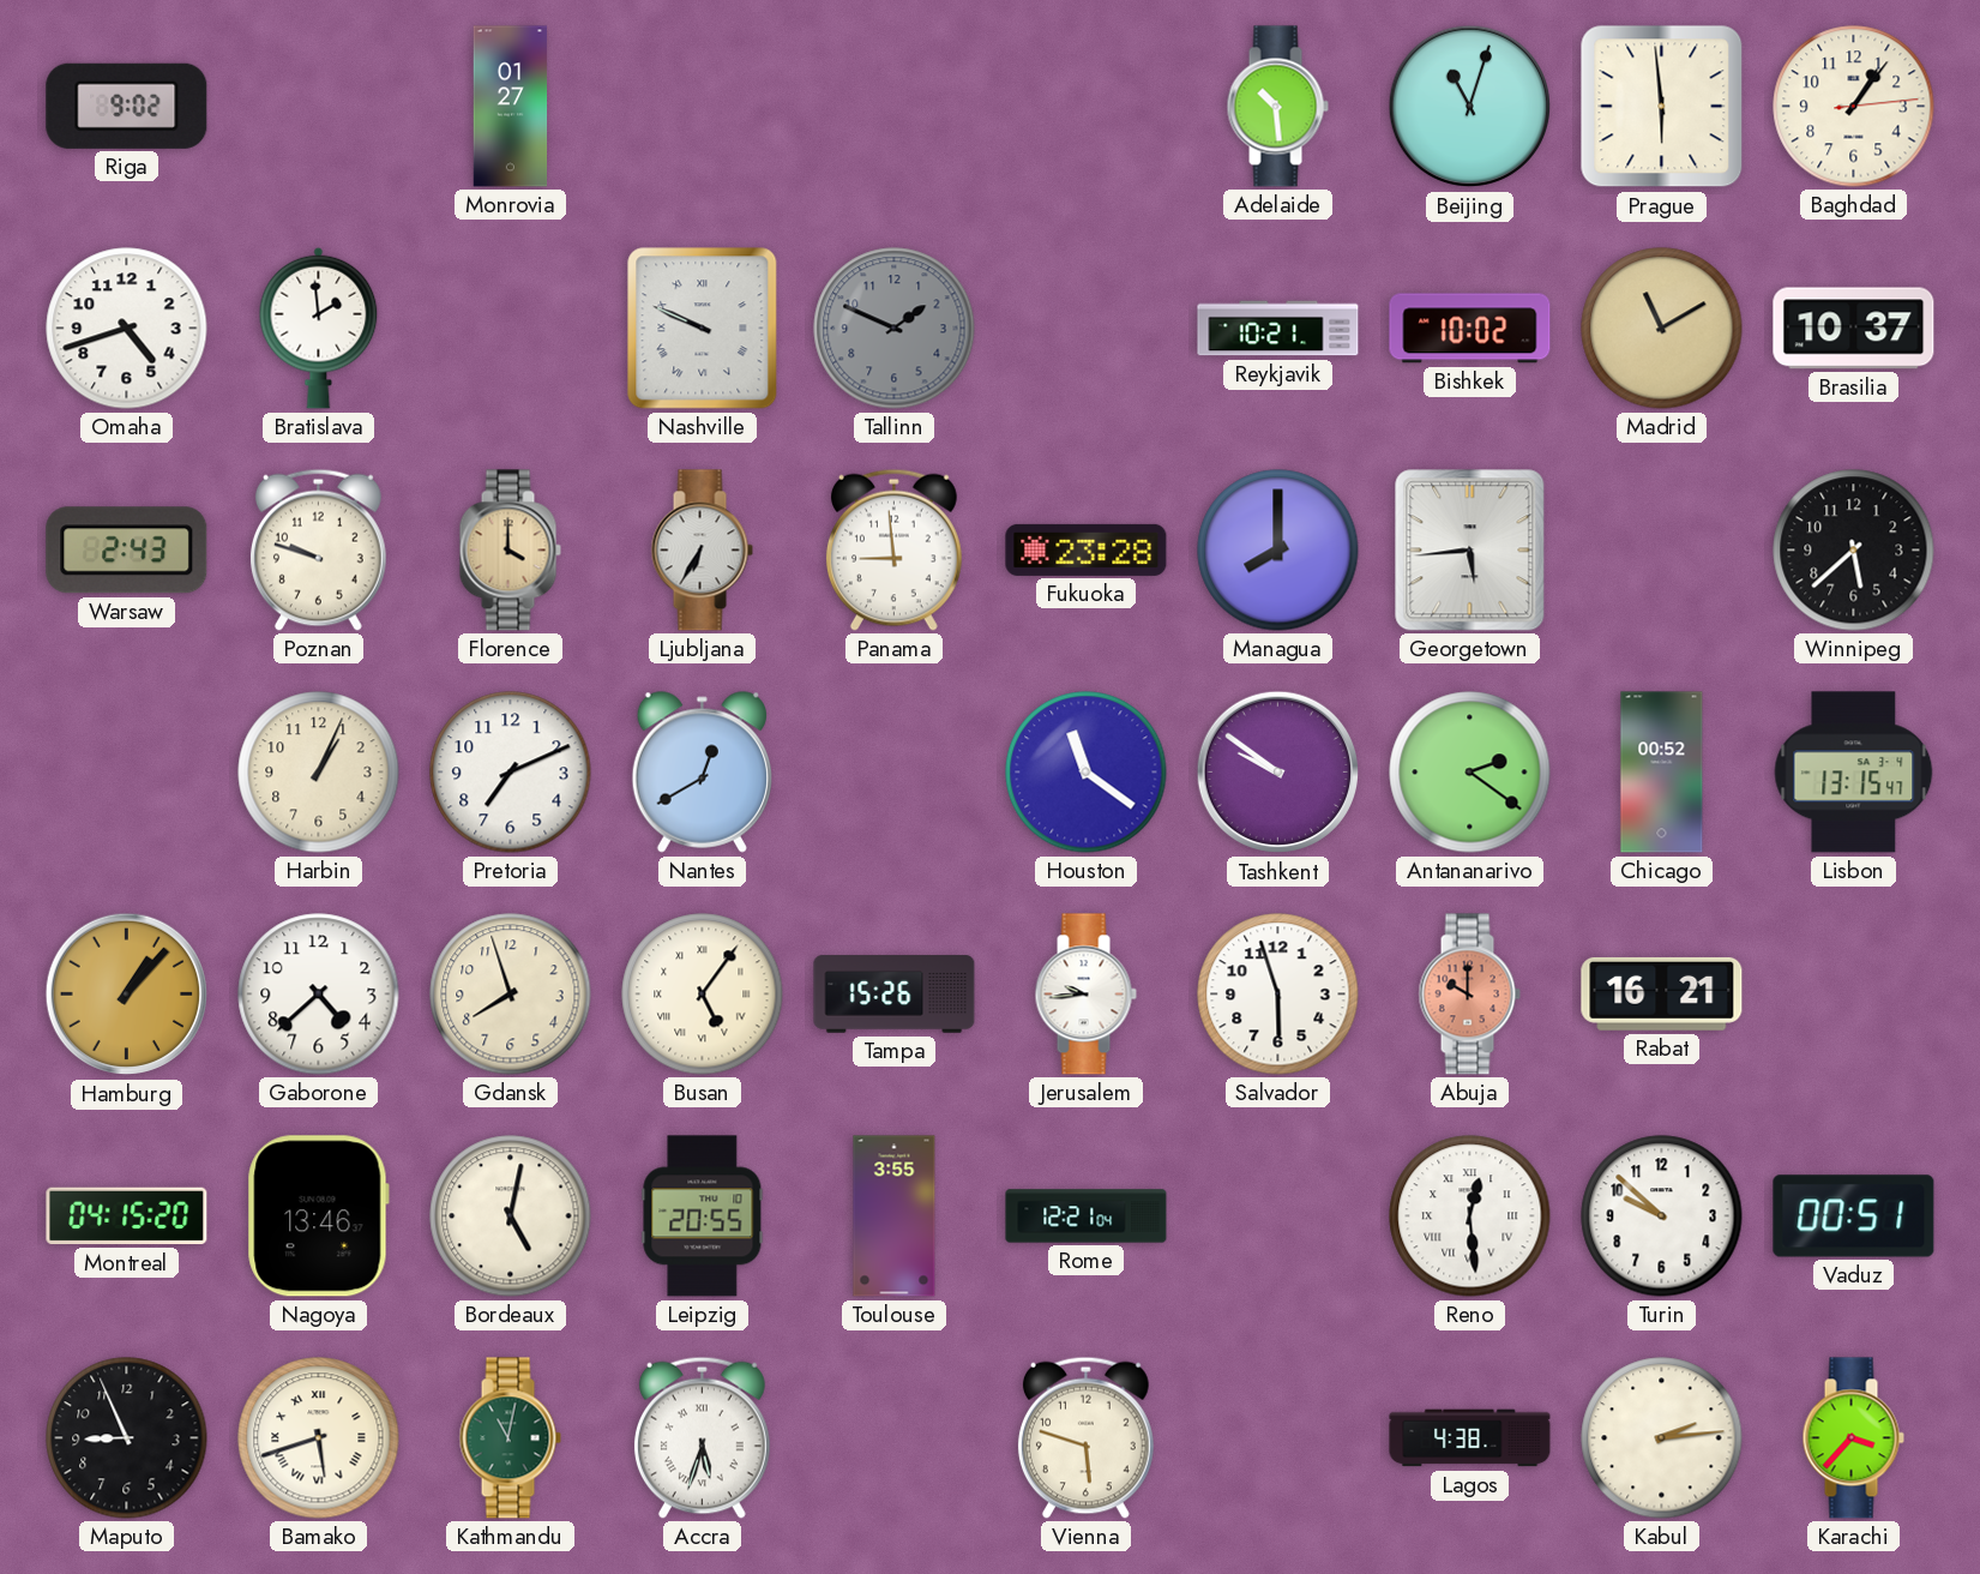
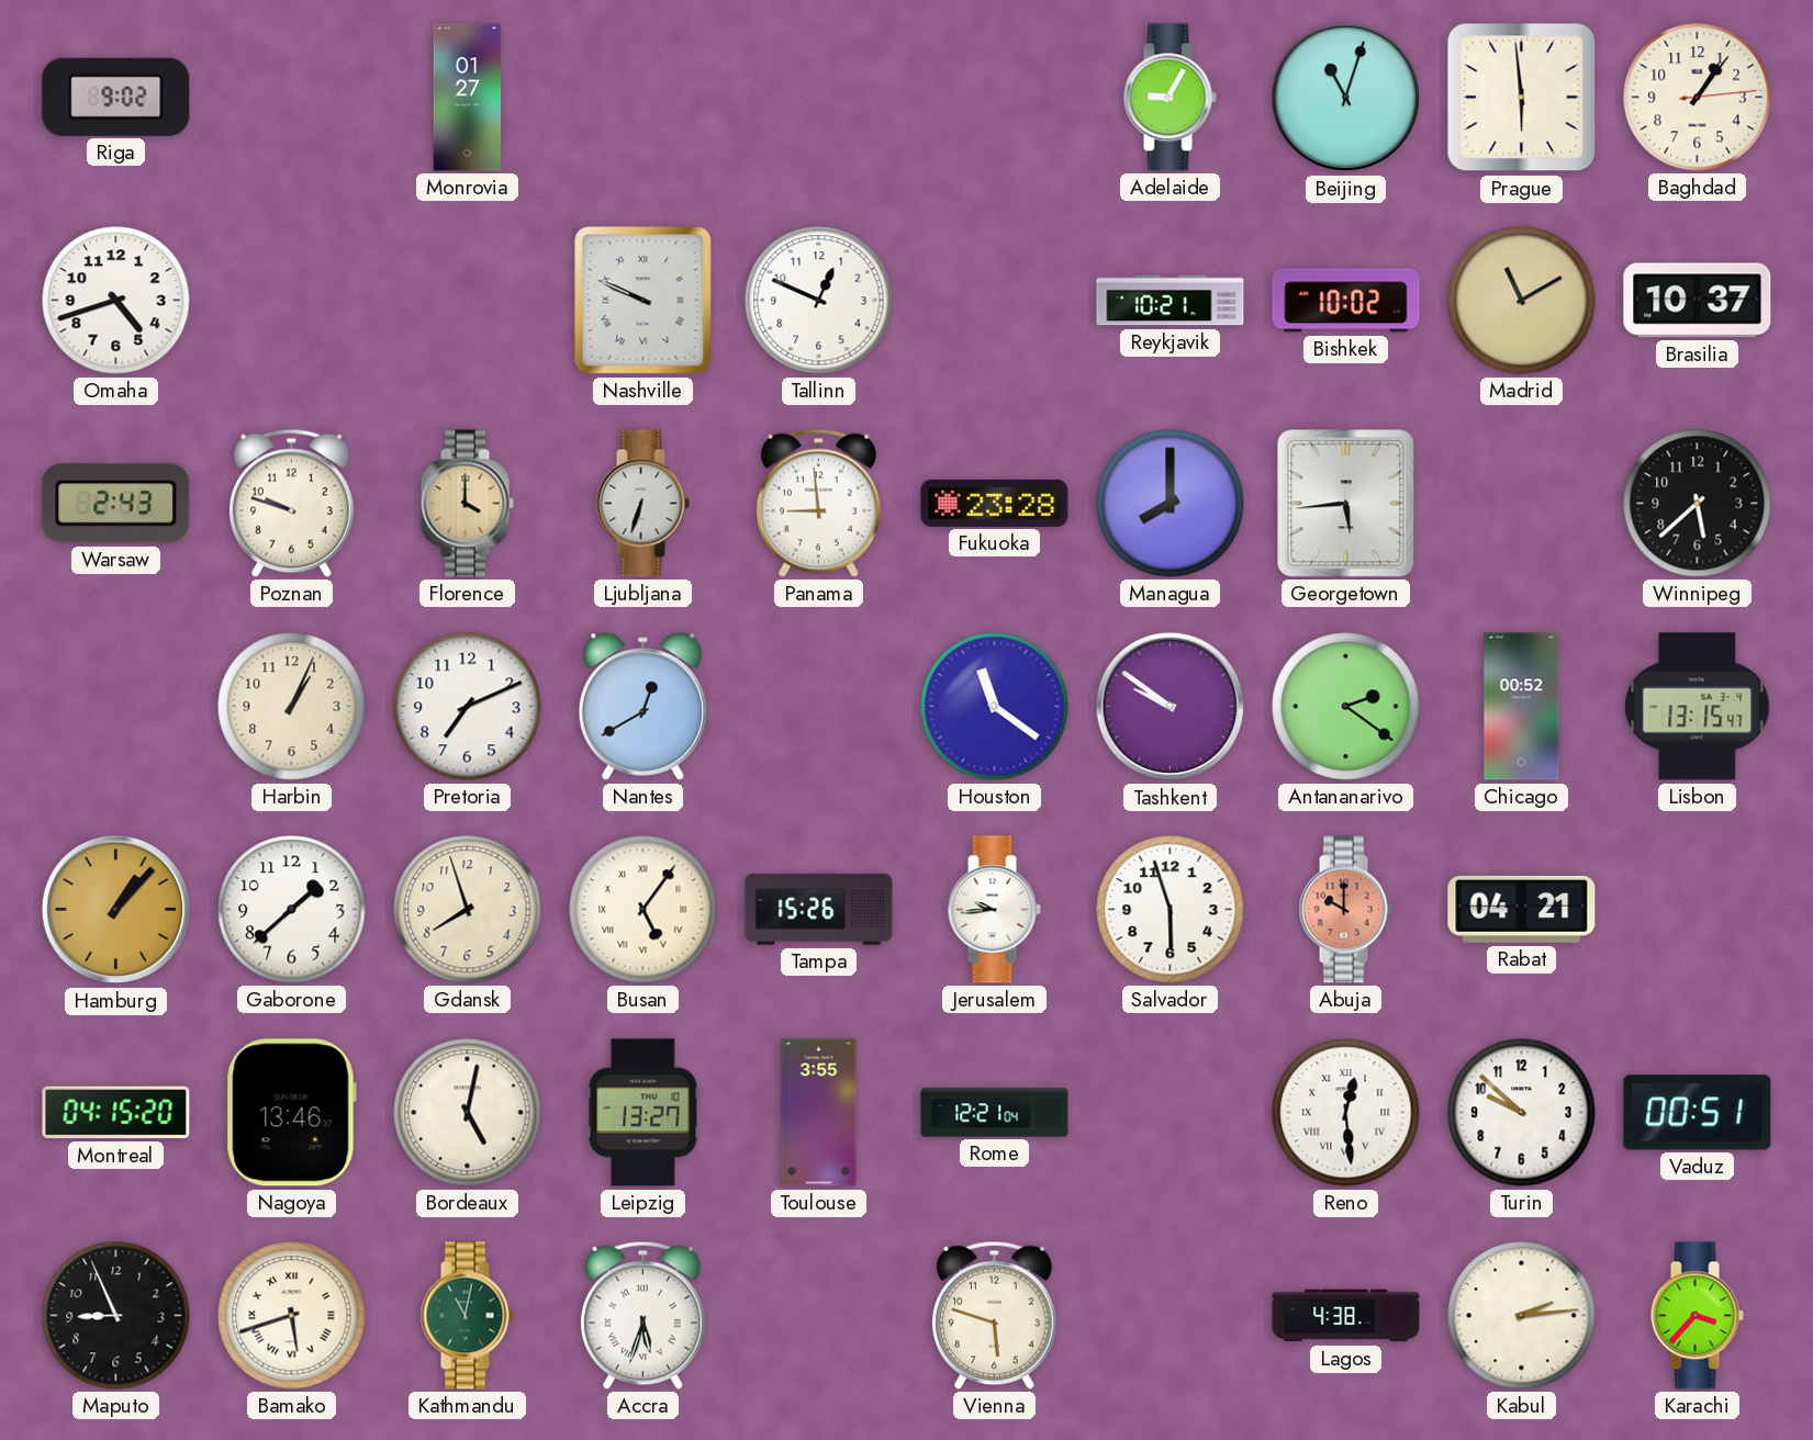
Adelaide: 10:29 -> 9:05 (1170, 98)
Bratislava: 1:59 -> none (319, 328)
Tallinn: 1:49 -> 12:49 (819, 301)
Tallinn dial: grey -> white (819, 301)
Ljubljana: 6:35 -> 6:33 (642, 504)
Gaborone: 4:38 -> 1:38 (292, 910)
Rabat: 16:21 -> 04:21 (1522, 909)
Leipzig: 20:55 -> 13:27 (643, 1113)
